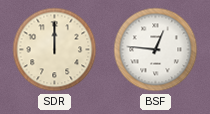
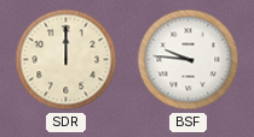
BSF: 12:46 -> 9:46 (189, 60)
